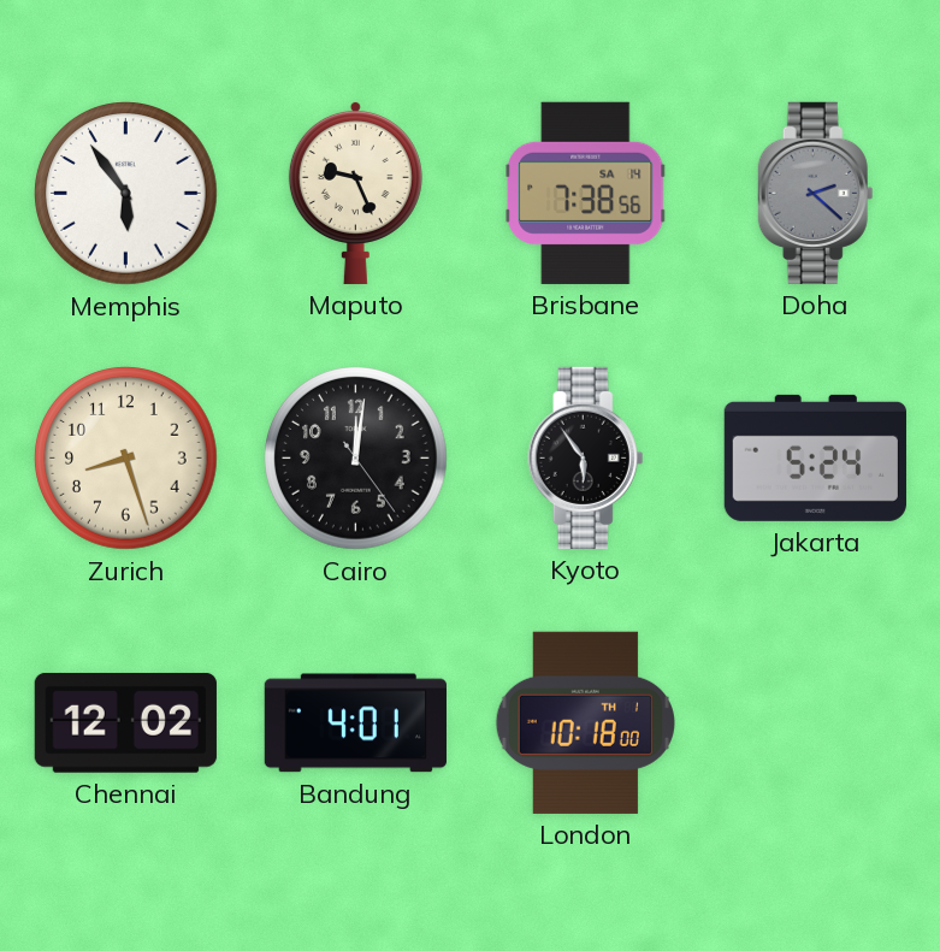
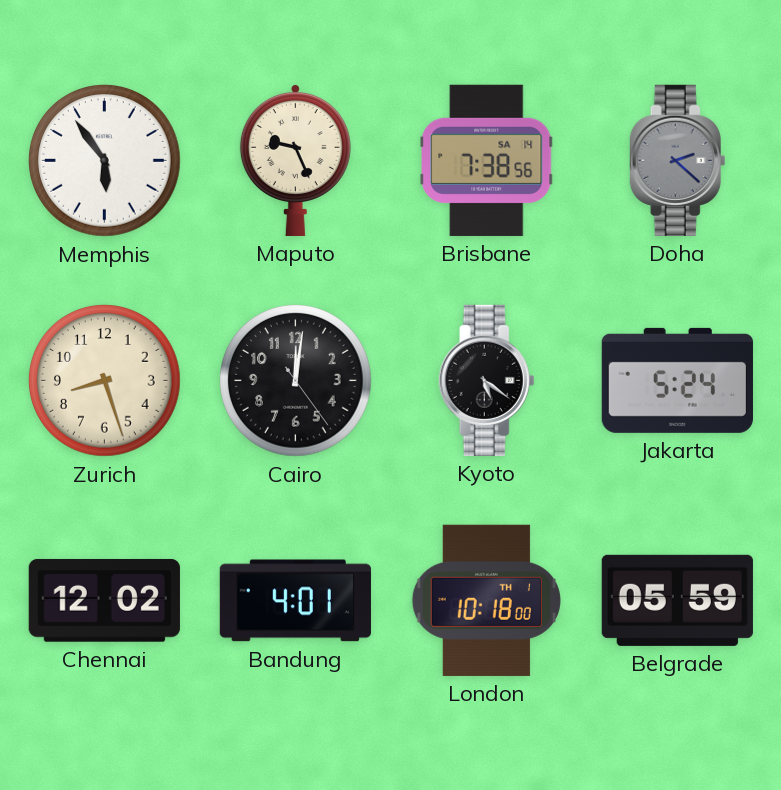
Kyoto: 5:54 -> 5:21 (487, 380)
Belgrade: none -> 05:59 (677, 600)
